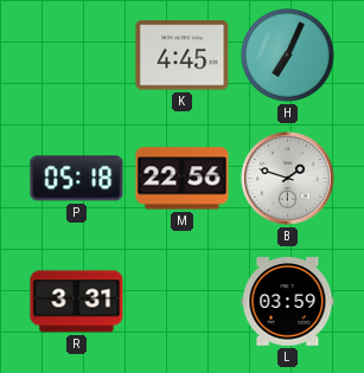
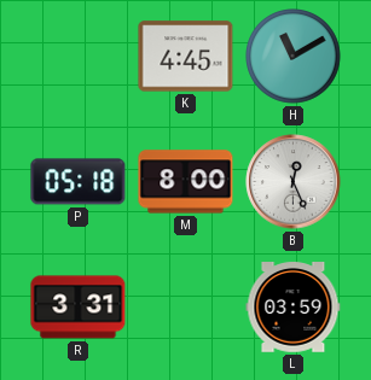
H: 7:04 -> 11:10 (294, 57)
M: 22:56 -> 8:00 (186, 182)
B: 1:48 -> 12:26 (294, 182)
